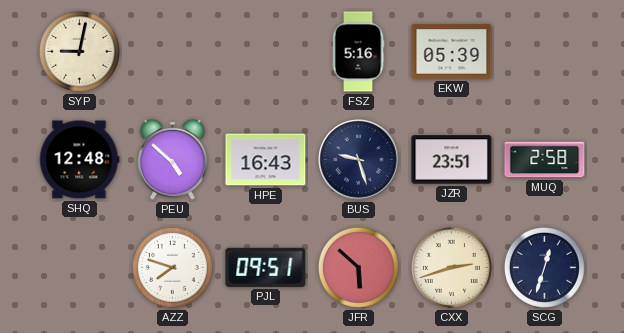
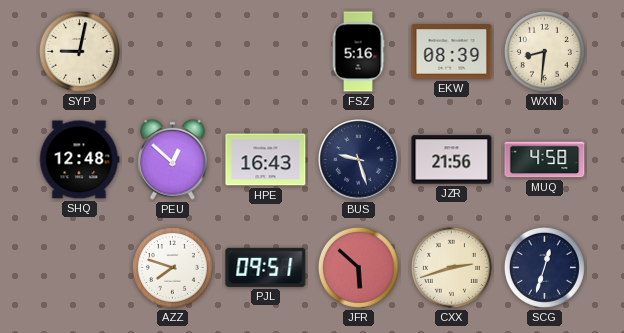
EKW: 05:39 -> 08:39 (452, 52)
WXN: none -> 8:31 (544, 51)
PEU: 4:52 -> 12:52 (173, 159)
JZR: 23:51 -> 21:56 (452, 160)
MUQ: 2:58 -> 4:58 (545, 160)
